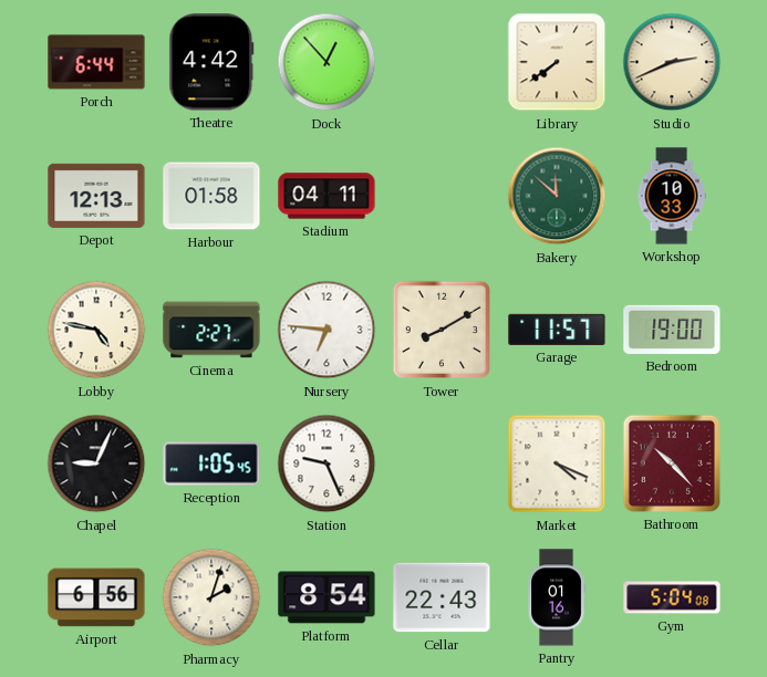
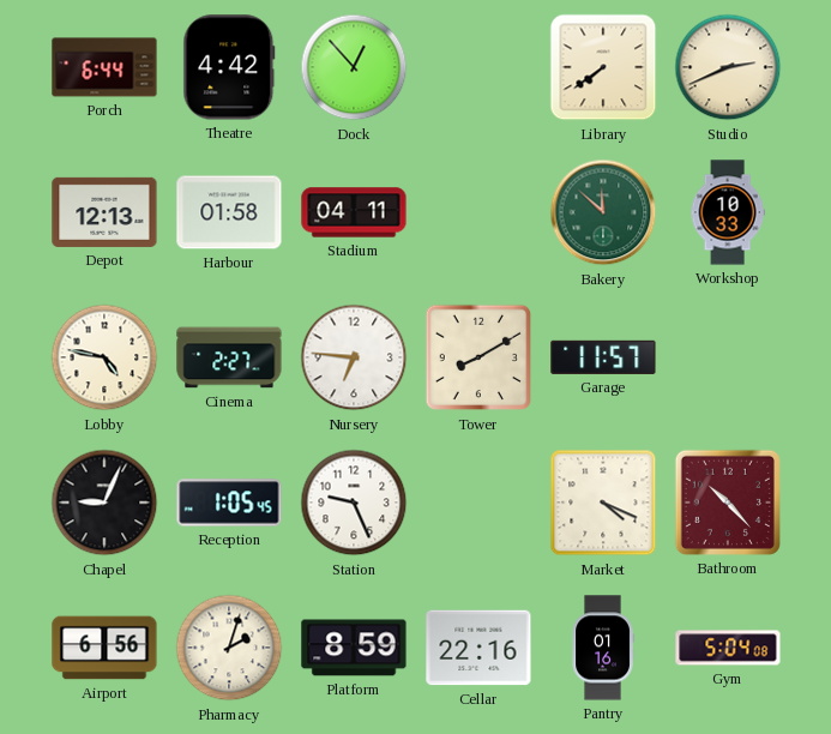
Bedroom: 19:00 -> none (672, 330)
Platform: 8:54 -> 8:59 (354, 648)
Cellar: 22:43 -> 22:16 (478, 648)
